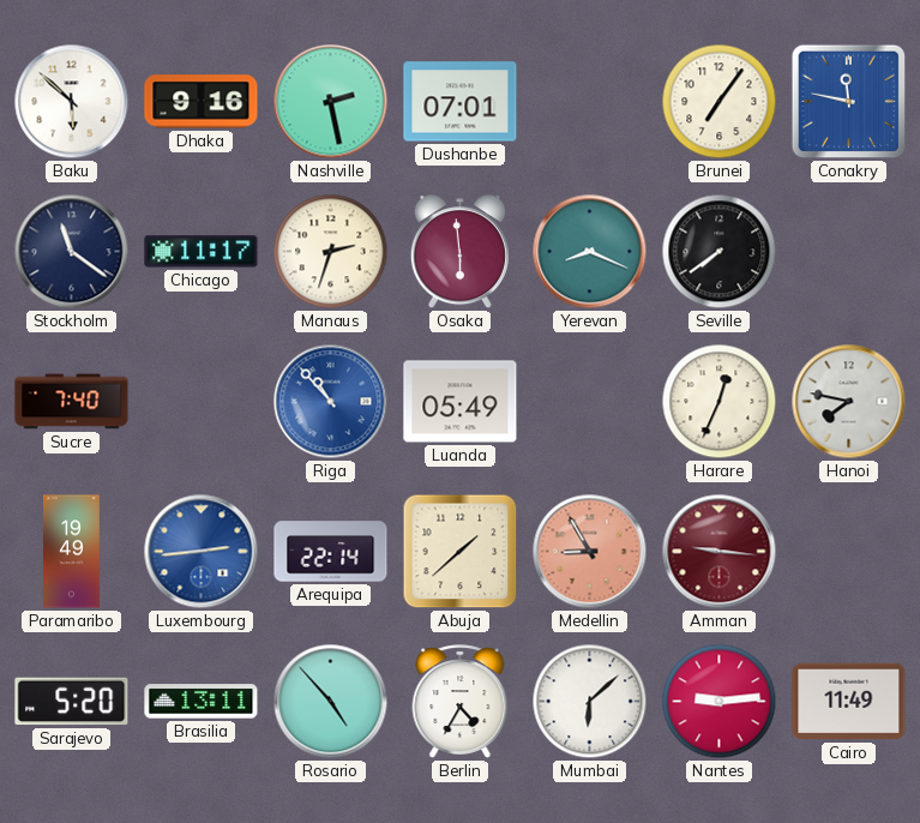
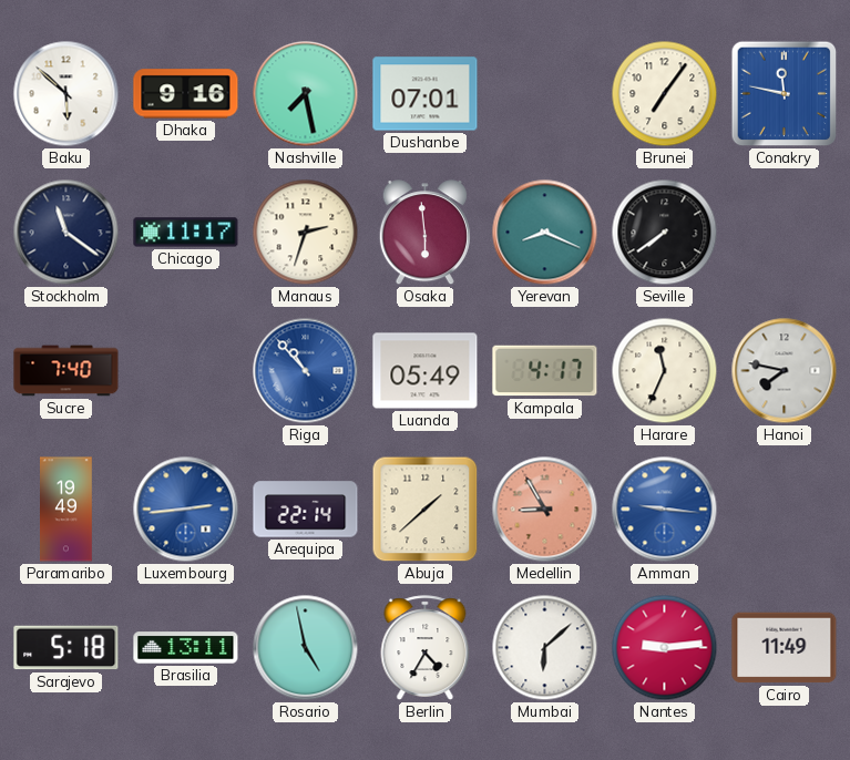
Nashville: 2:28 -> 7:28 (306, 94)
Kampala: none -> 4:17 (545, 371)
Harare: 12:34 -> 11:34 (665, 371)
Amman dial: burgundy -> blue (665, 510)
Sarajevo: 5:20 -> 5:18 (66, 648)
Rosario: 4:53 -> 4:58 (306, 648)
